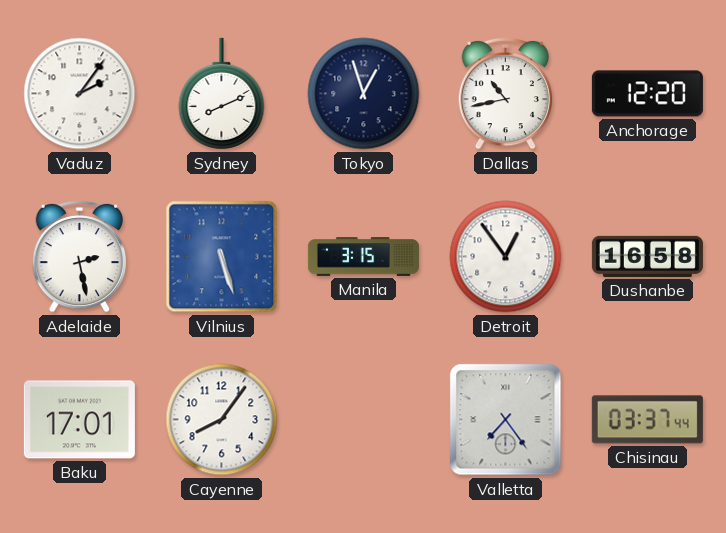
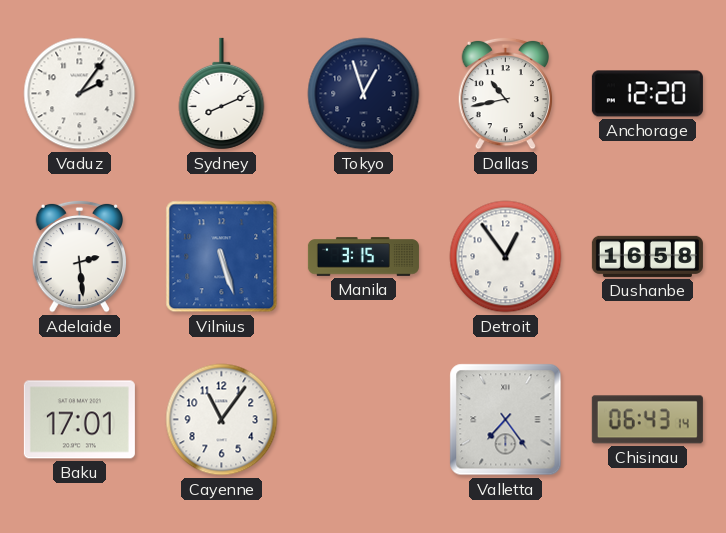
Adelaide: 2:28 -> 2:29 (79, 256)
Cayenne: 8:06 -> 11:06 (222, 420)
Chisinau: 03:37 -> 06:43 (647, 420)
